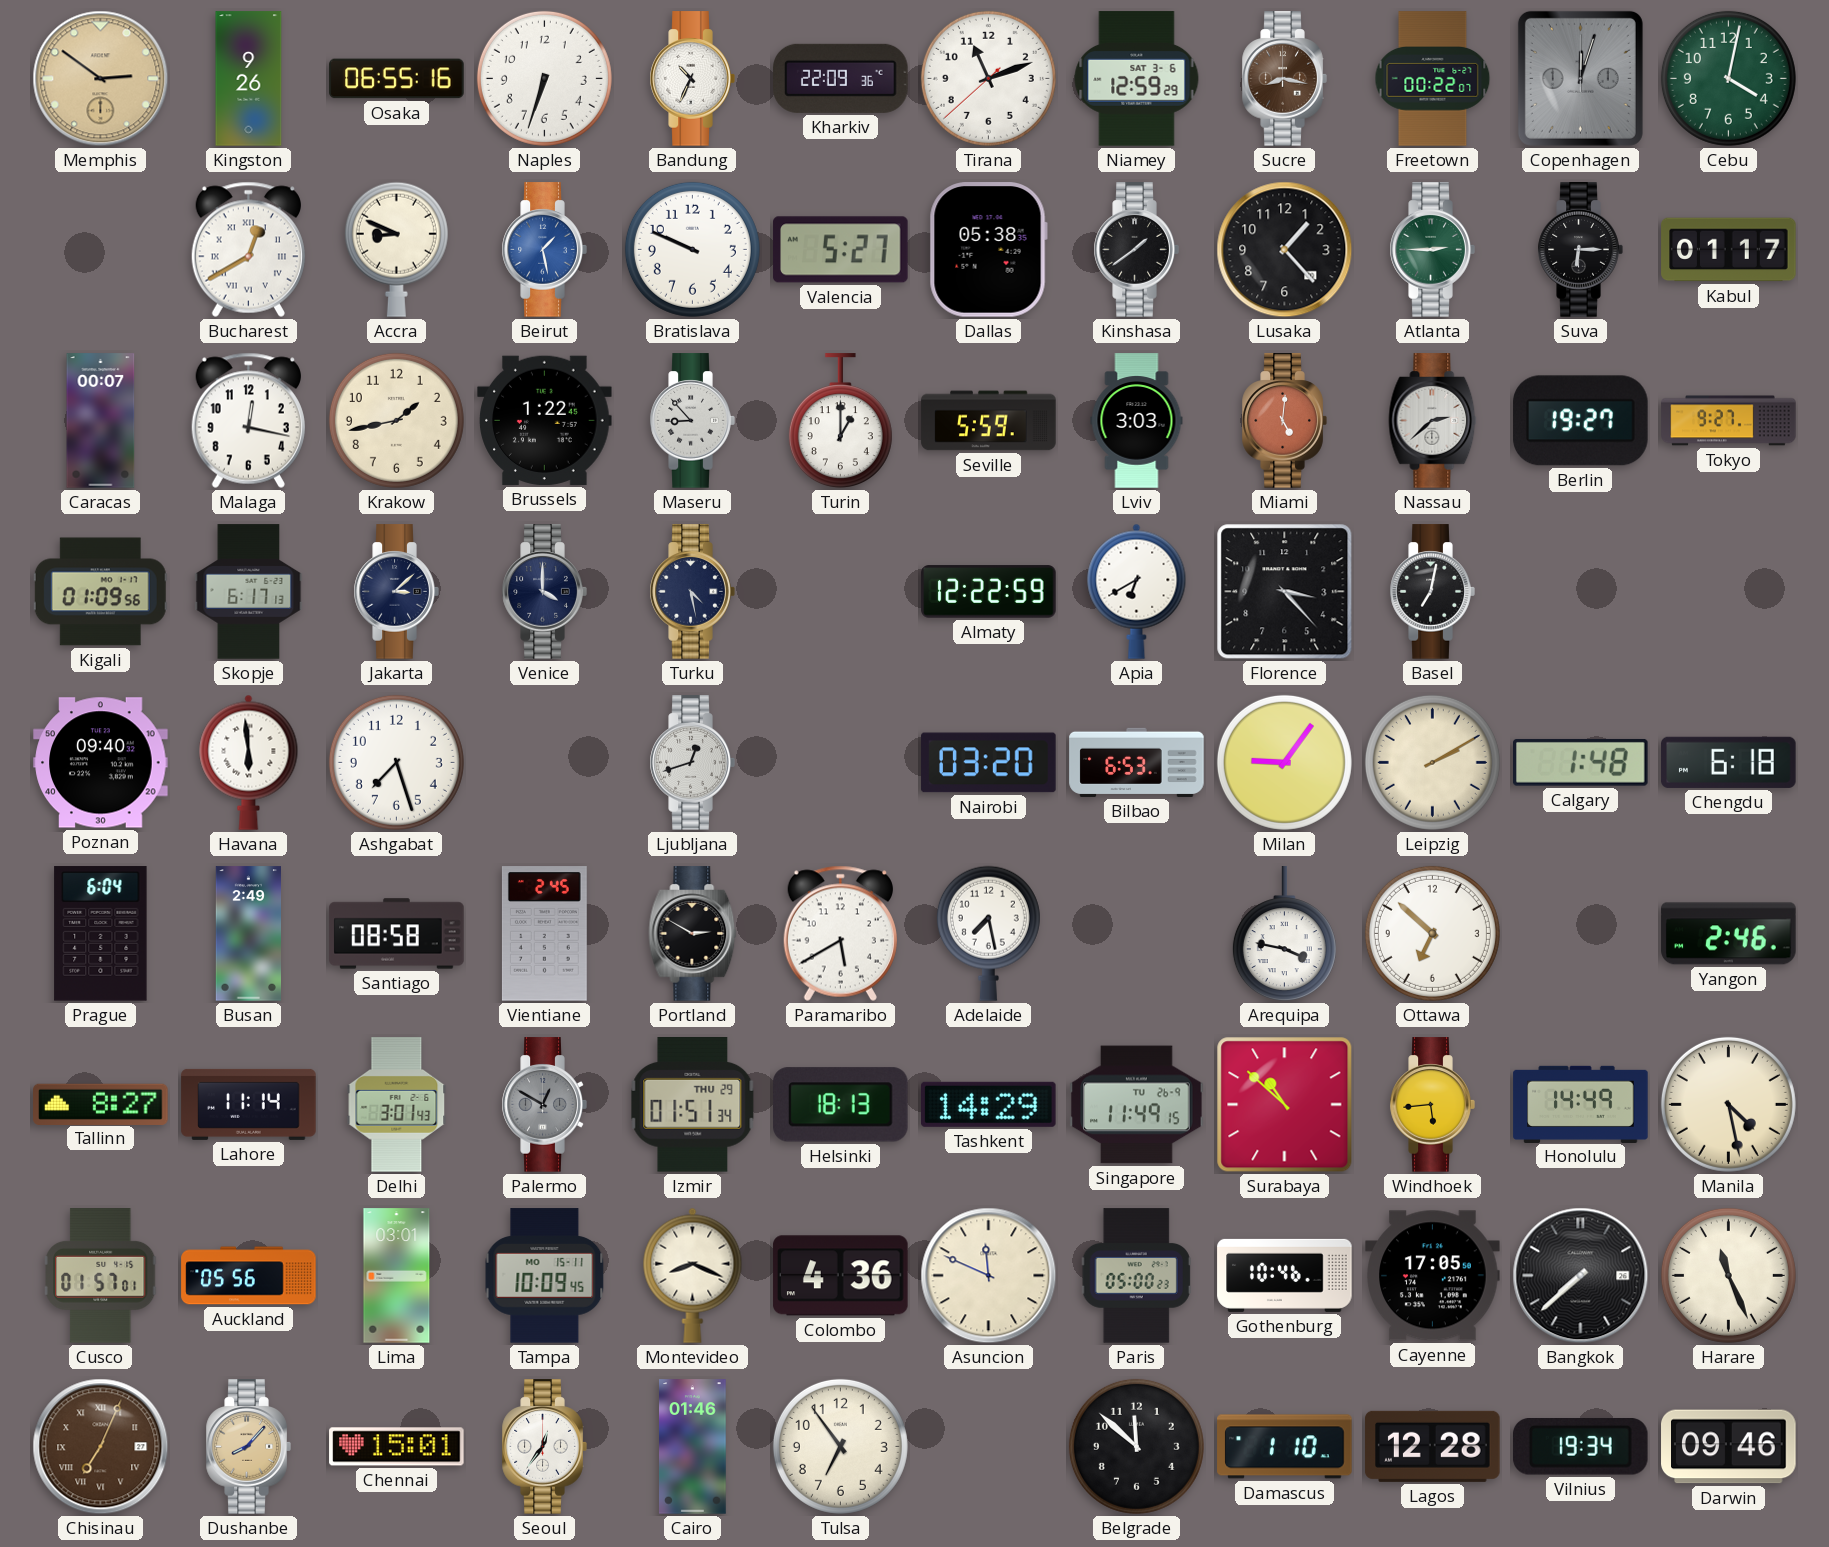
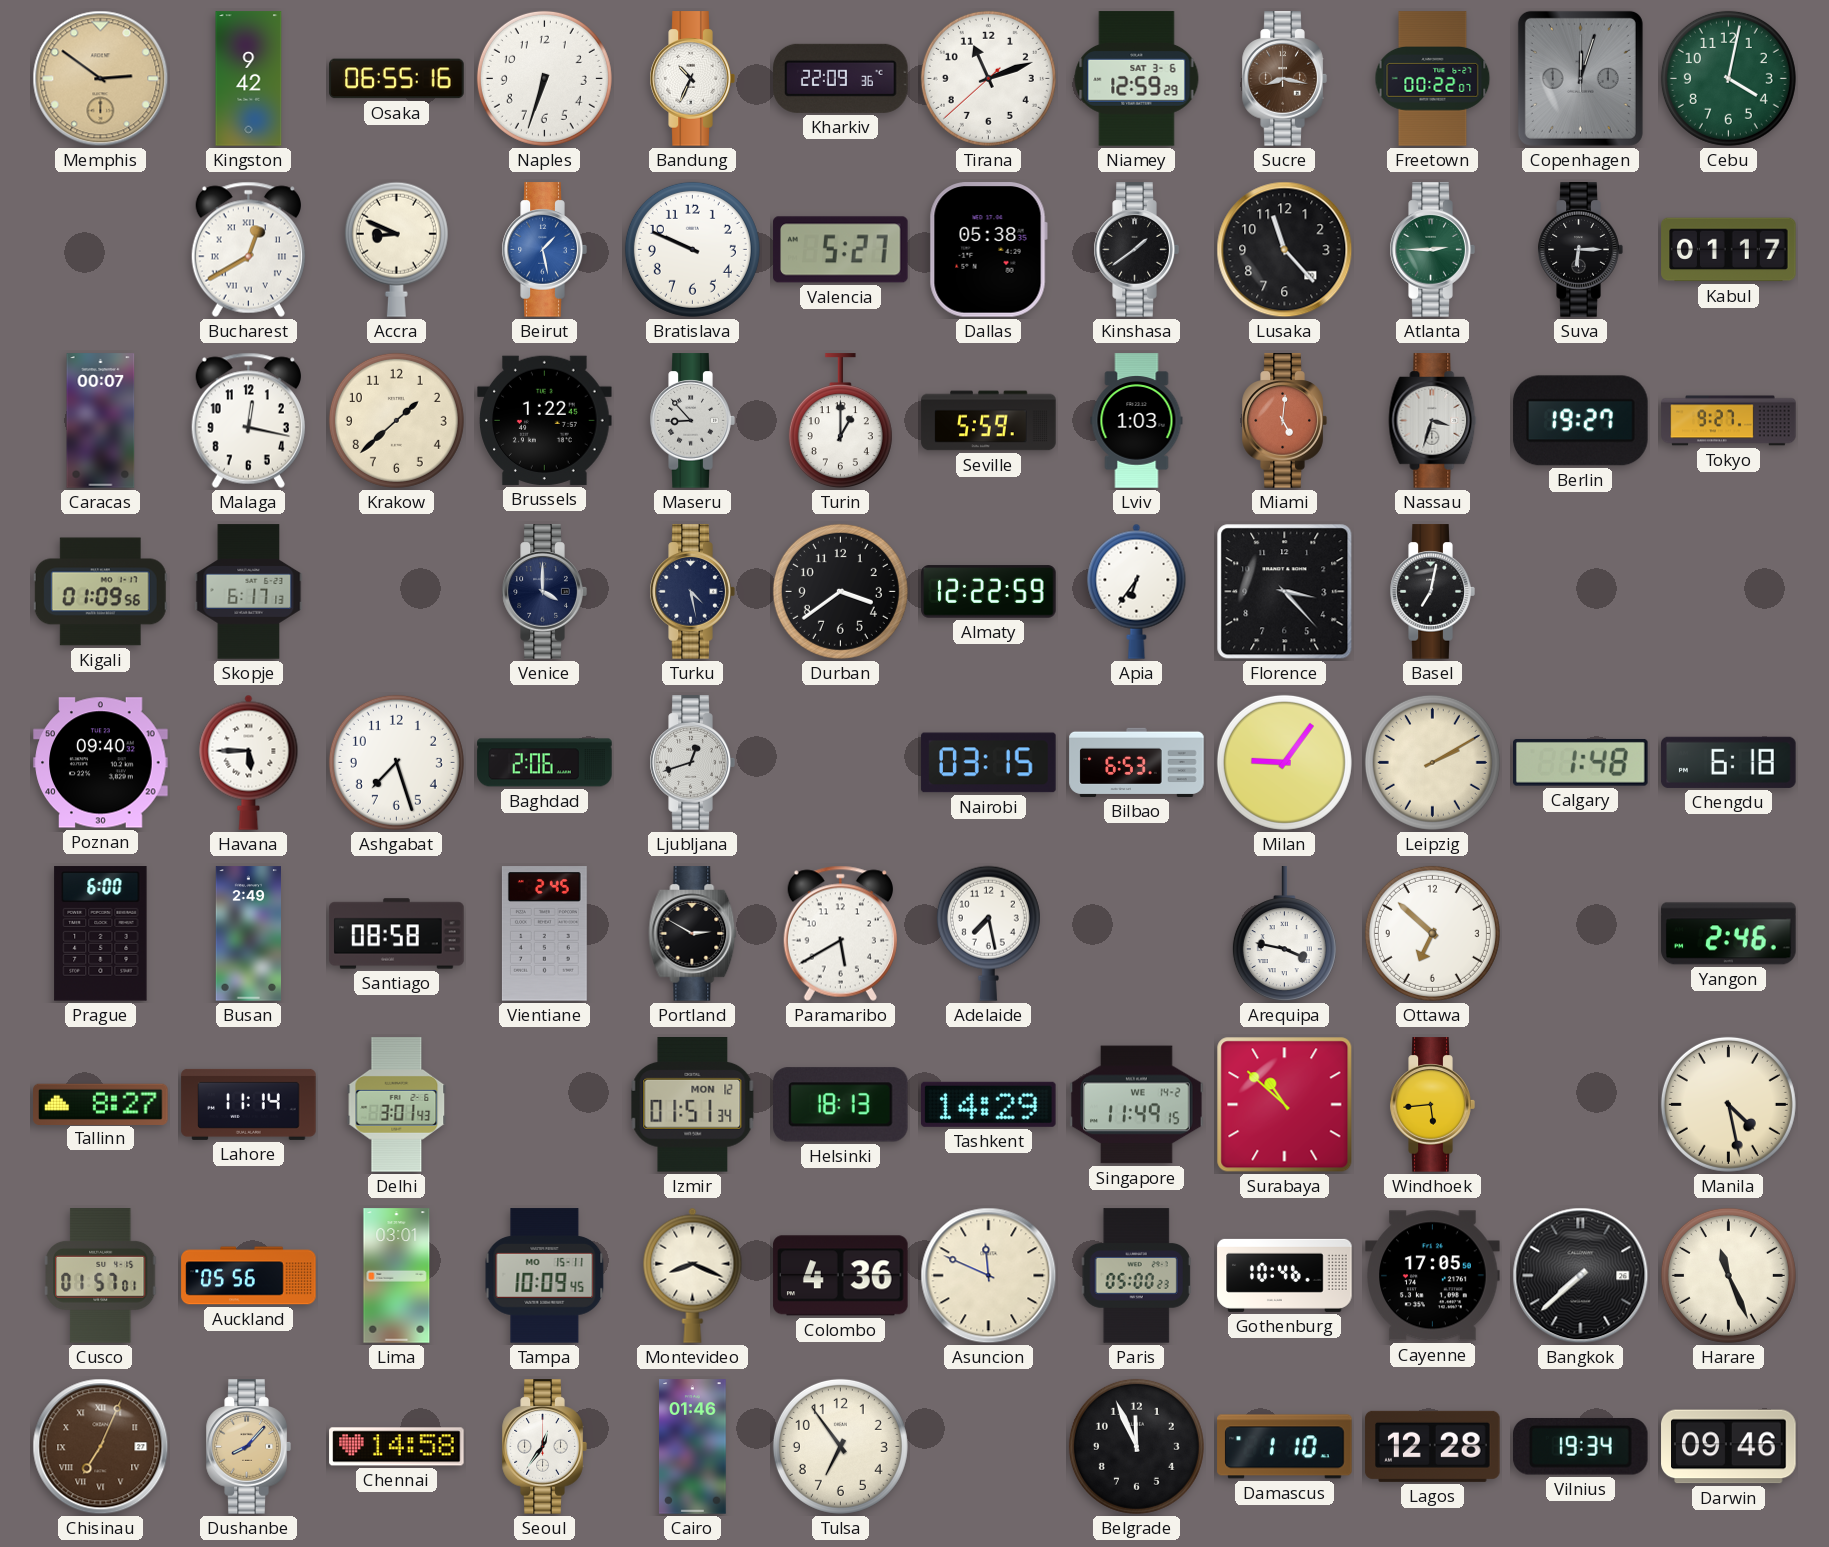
Kingston: 9:26 -> 9:42 (249, 79)
Lusaka: 1:23 -> 11:23 (1285, 250)
Krakow: 1:43 -> 1:38 (396, 420)
Lviv: 3:03 -> 1:03 (1137, 421)
Nassau: 2:38 -> 3:33 (1433, 421)
Jakarta: 3:08 -> none (396, 592)
Durban: none -> 3:39 (840, 591)
Apia: 6:40 -> 6:36 (1137, 591)
Havana: 5:59 -> 5:45 (249, 762)
Baghdad: none -> 2:06 (545, 763)
Nairobi: 03:20 -> 03:15 (989, 763)
Prague: 6:04 -> 6:00 (101, 934)
Palermo: 12:50 -> none (544, 1105)
Izmir date: THU 29 -> MON 12 (693, 1105)
Singapore date: TU 26-9 -> WE 14-2 (1137, 1105)
Honolulu: 14:49 -> none (1581, 1104)
Chennai: 15:01 -> 14:58 (397, 1447)
Belgrade: 11:52 -> 11:56 (1136, 1446)
